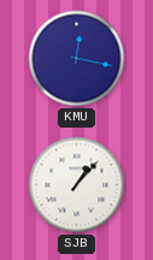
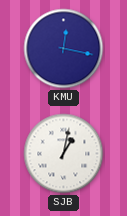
SJB: 1:07 -> 1:02 (64, 154)
